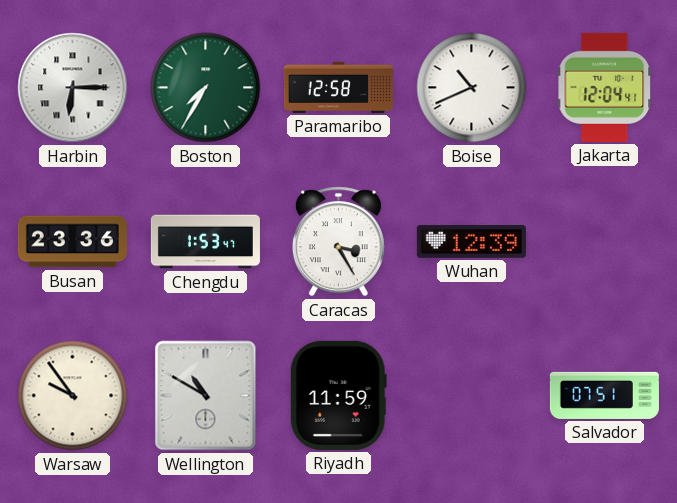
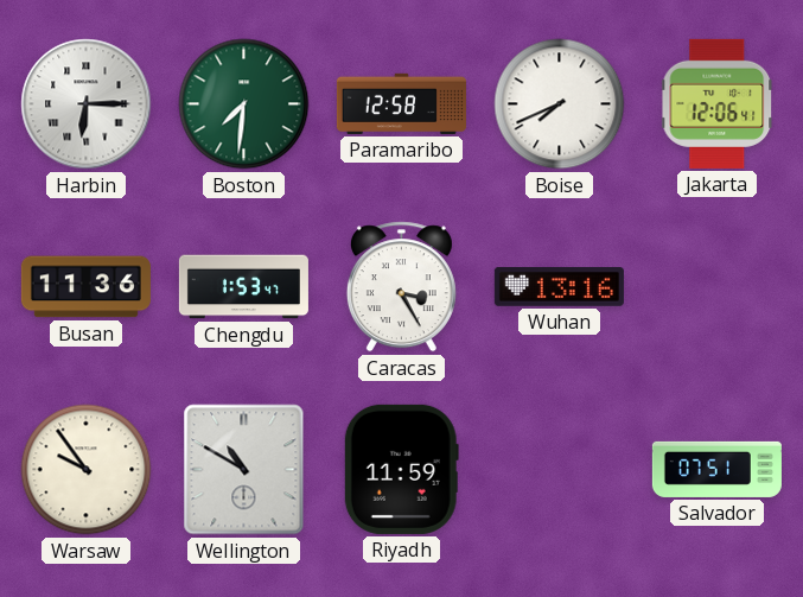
Boston: 7:35 -> 7:31 (244, 104)
Boise: 10:41 -> 7:41 (560, 104)
Jakarta: 12:04 -> 12:06 (718, 103)
Busan: 23:36 -> 11:36 (85, 287)
Wuhan: 12:39 -> 13:16 (559, 287)
